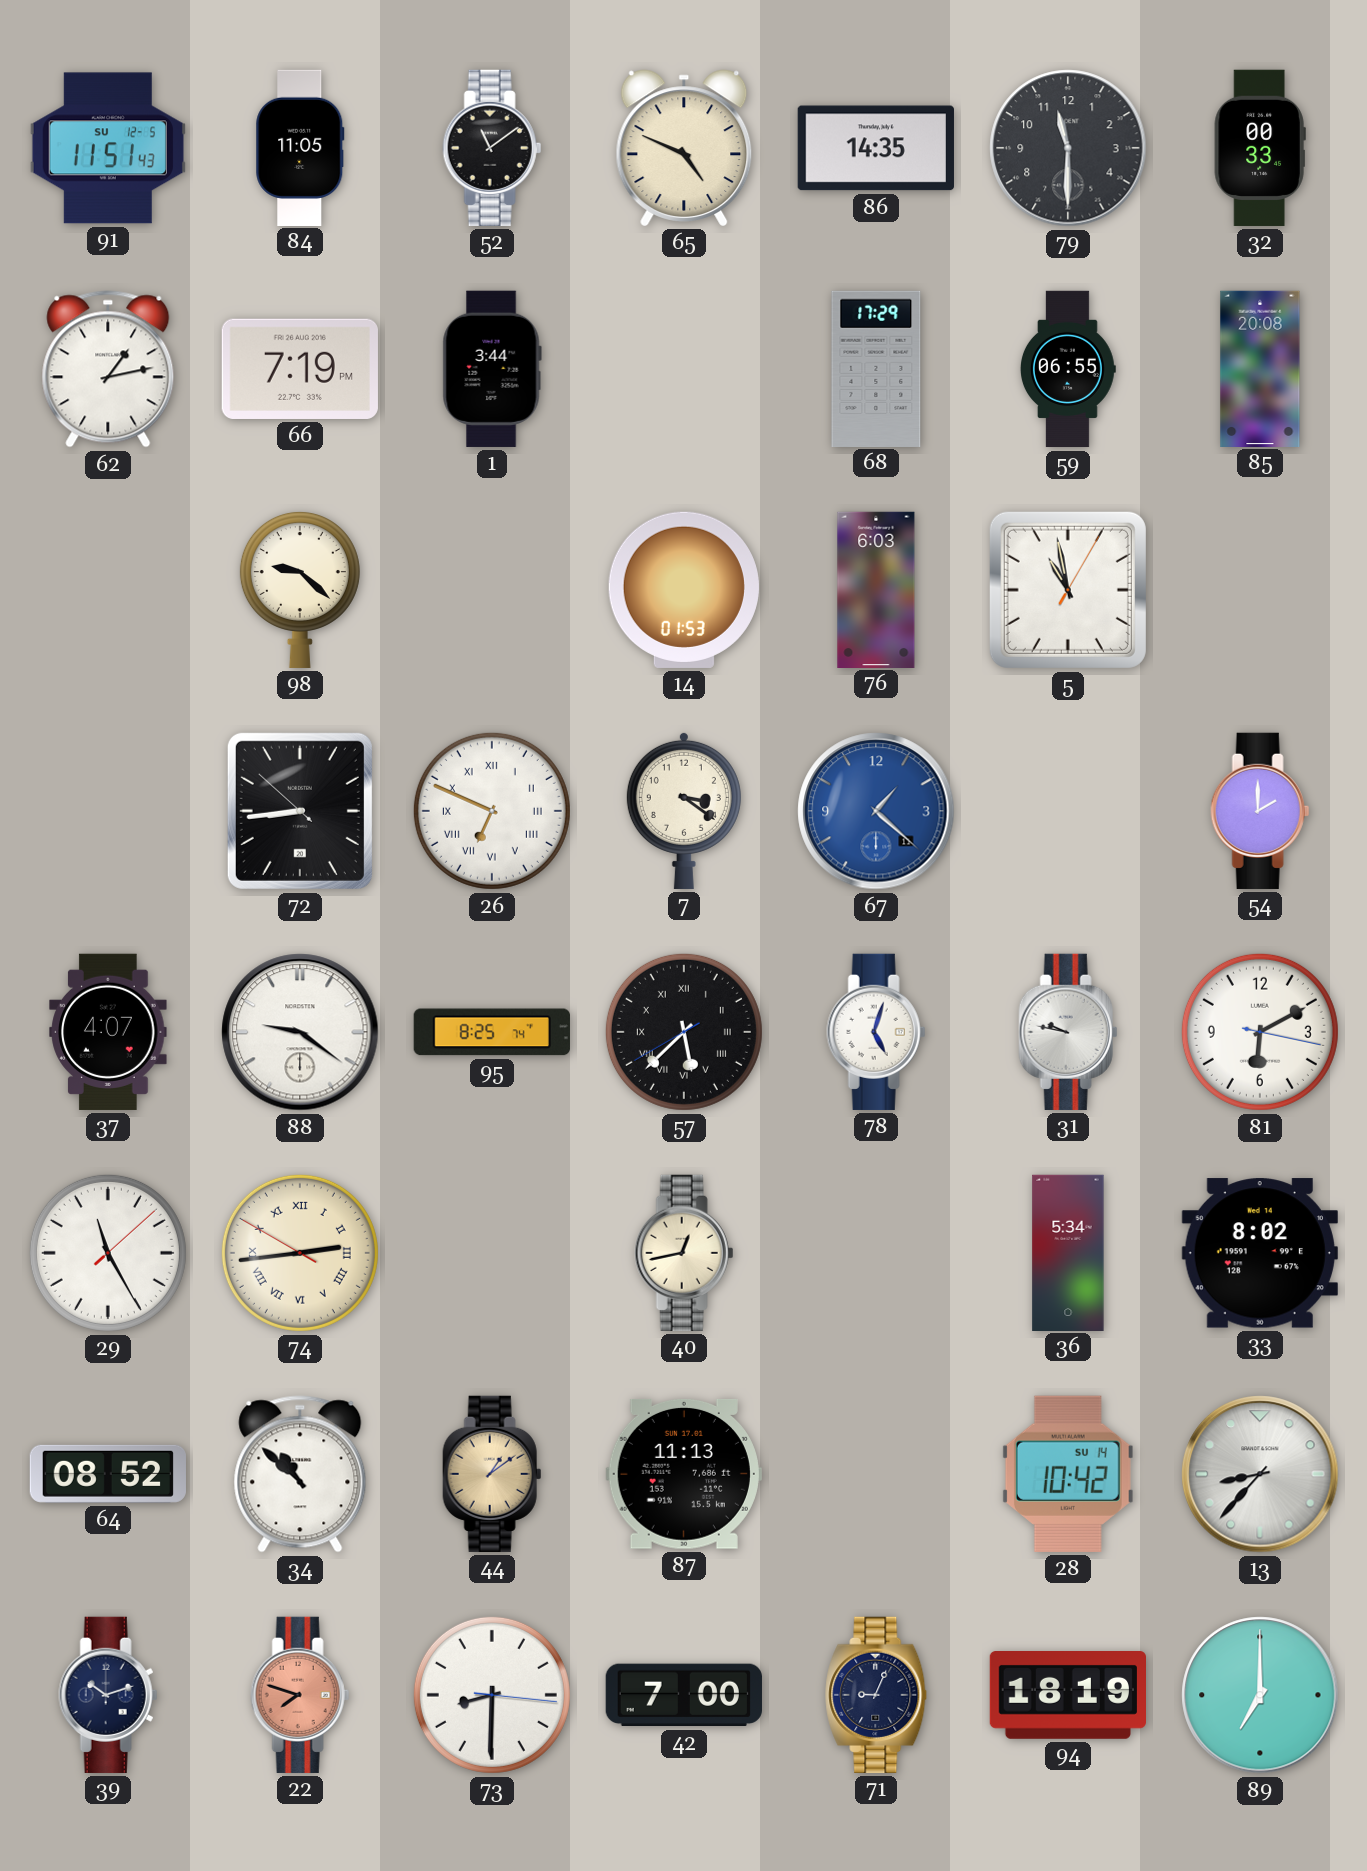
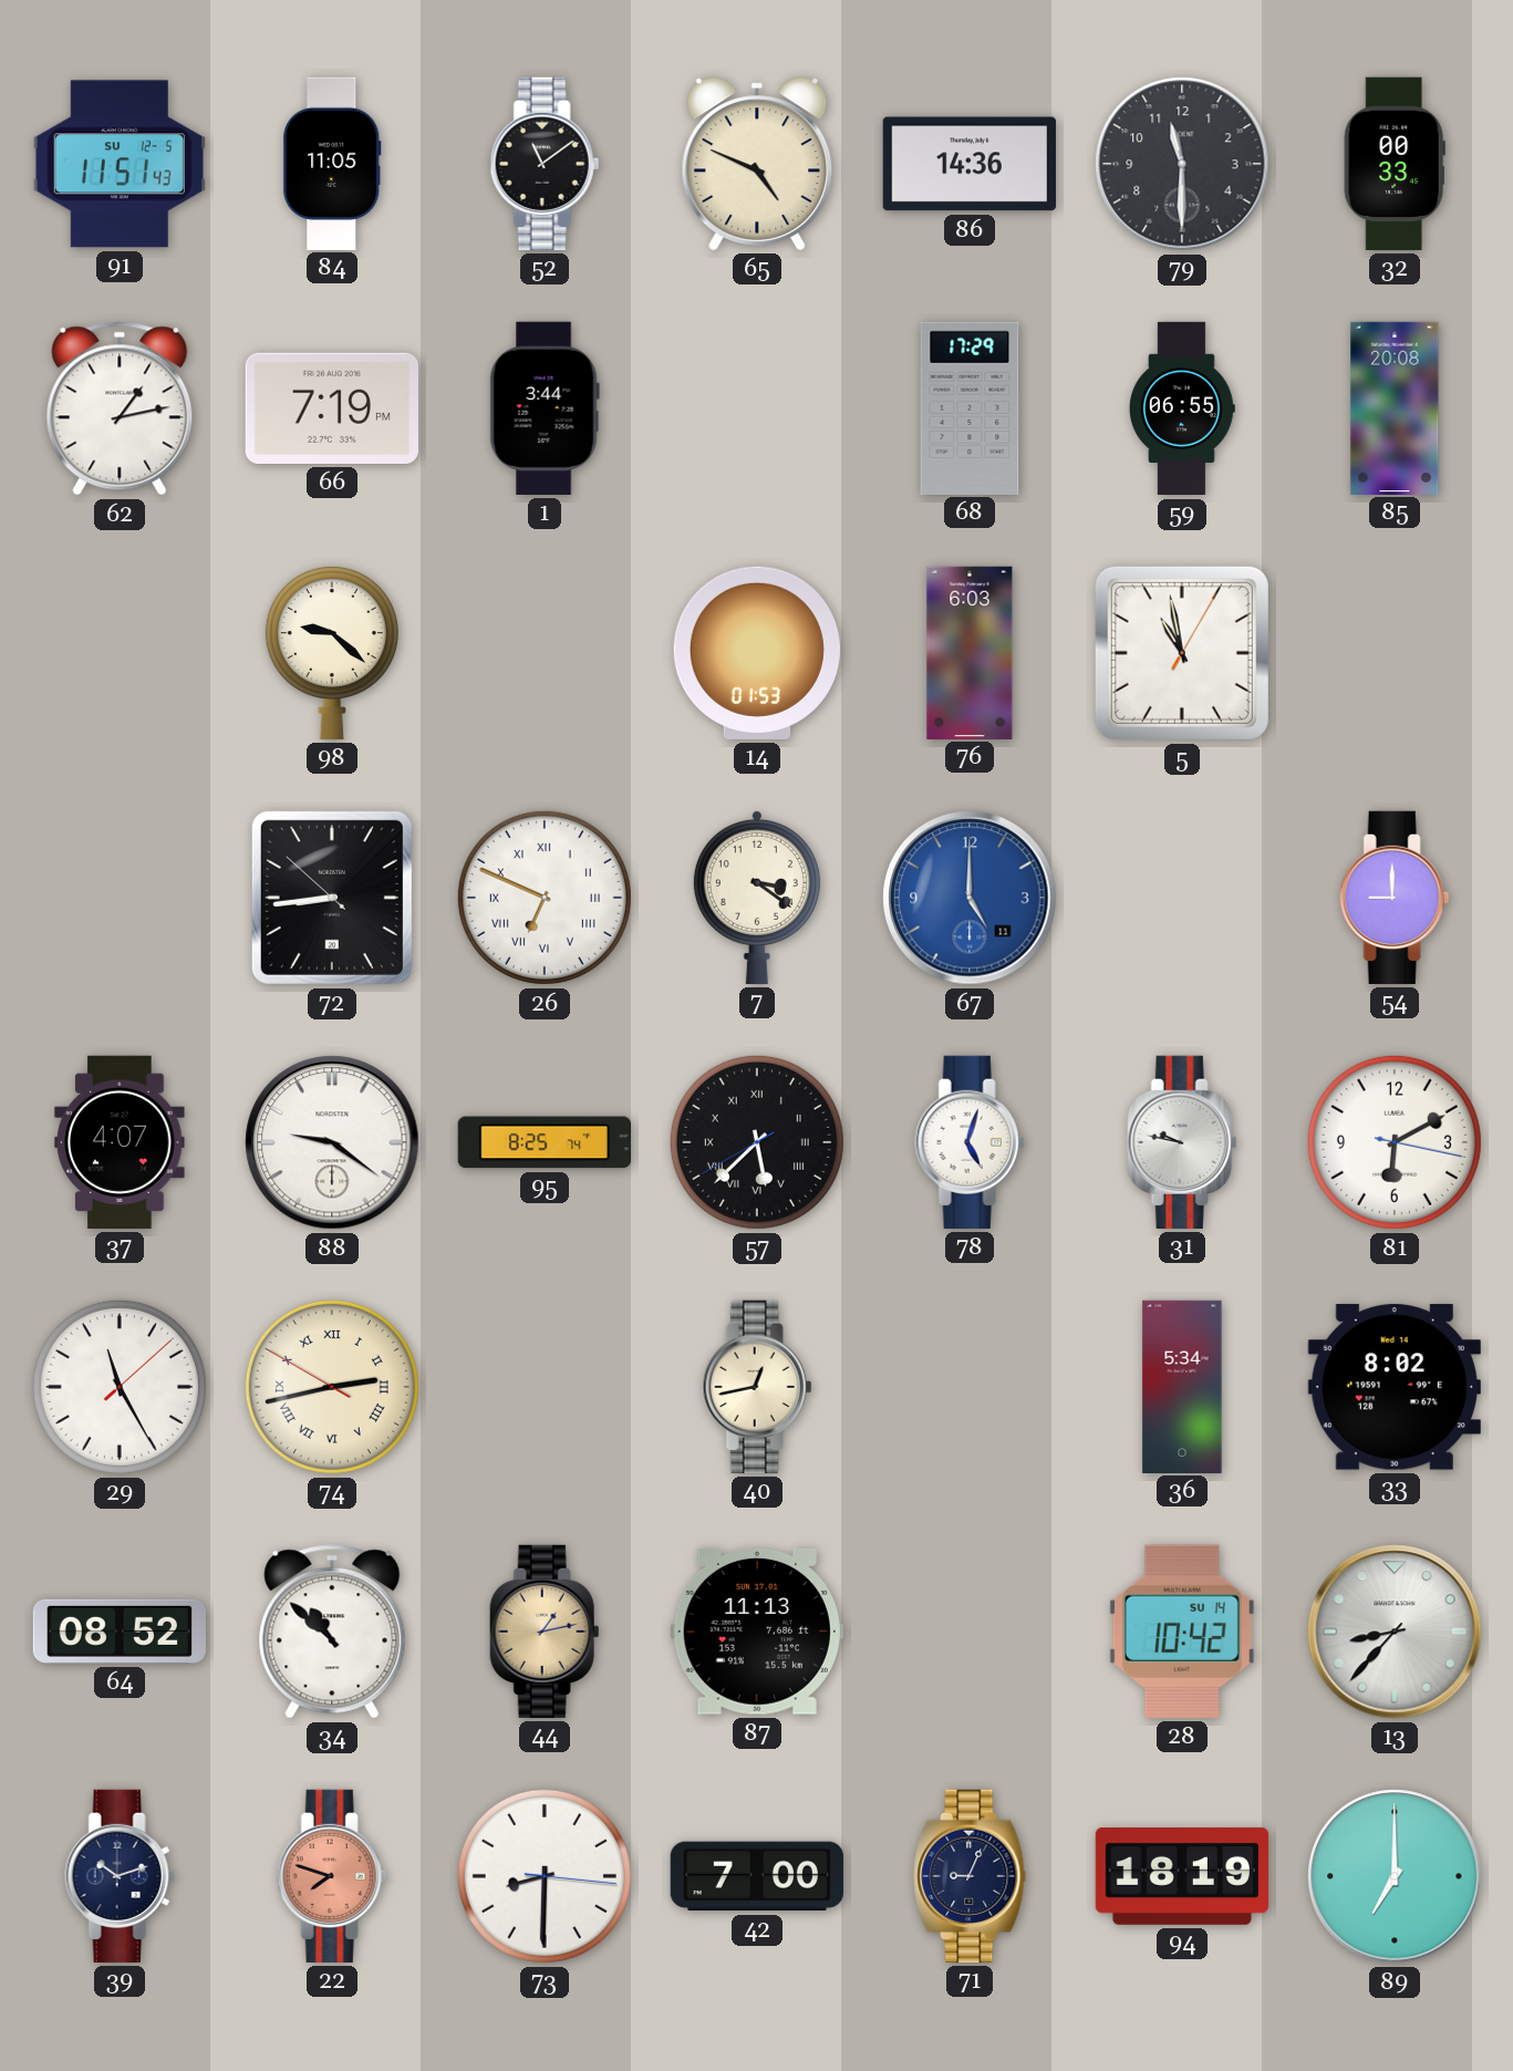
86: 14:35 -> 14:36 (970, 164)
67: 1:22 -> 5:00 (970, 898)
54: 2:00 -> 9:00 (1395, 898)
74: 2:43 -> 2:42 (332, 1387)
44: 1:09 -> 1:13 (545, 1632)
